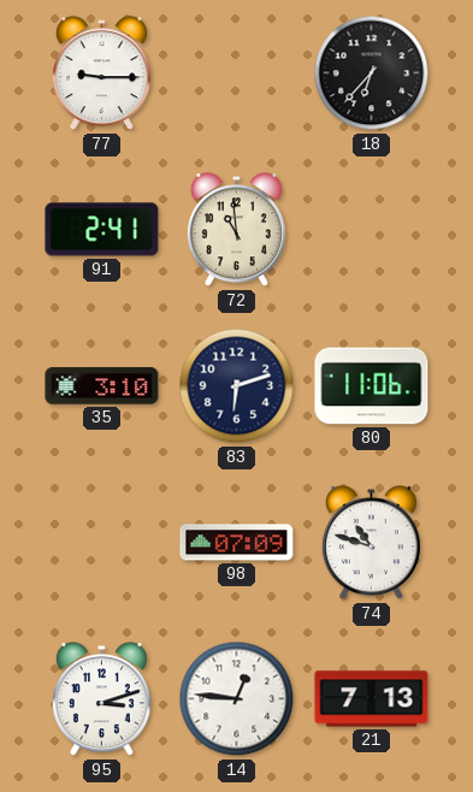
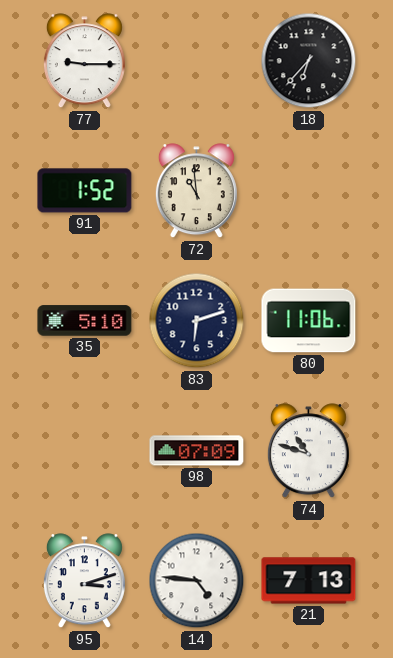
91: 2:41 -> 1:52 (85, 191)
35: 3:10 -> 5:10 (85, 321)
14: 12:46 -> 4:46 (197, 581)
